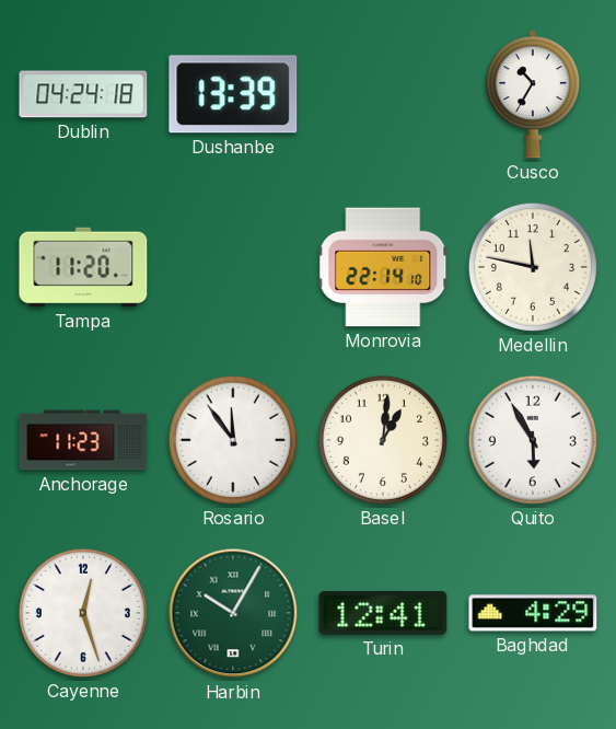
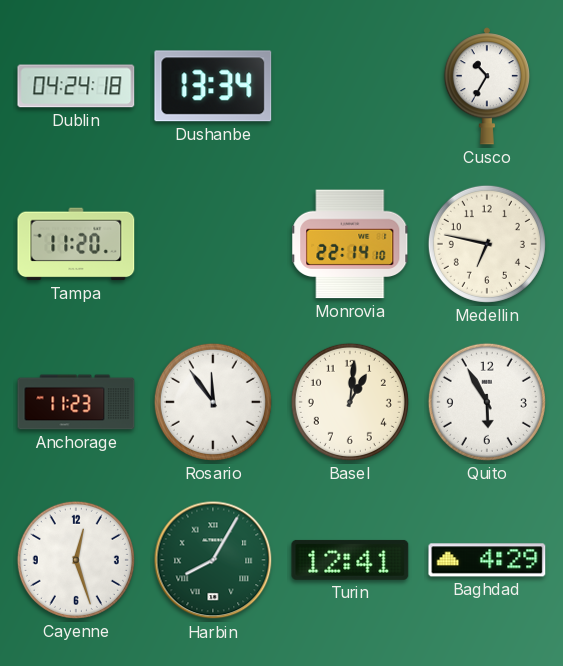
Dushanbe: 13:39 -> 13:34 (213, 86)
Medellin: 11:47 -> 6:47 (487, 244)
Harbin: 10:05 -> 8:05 (213, 560)
